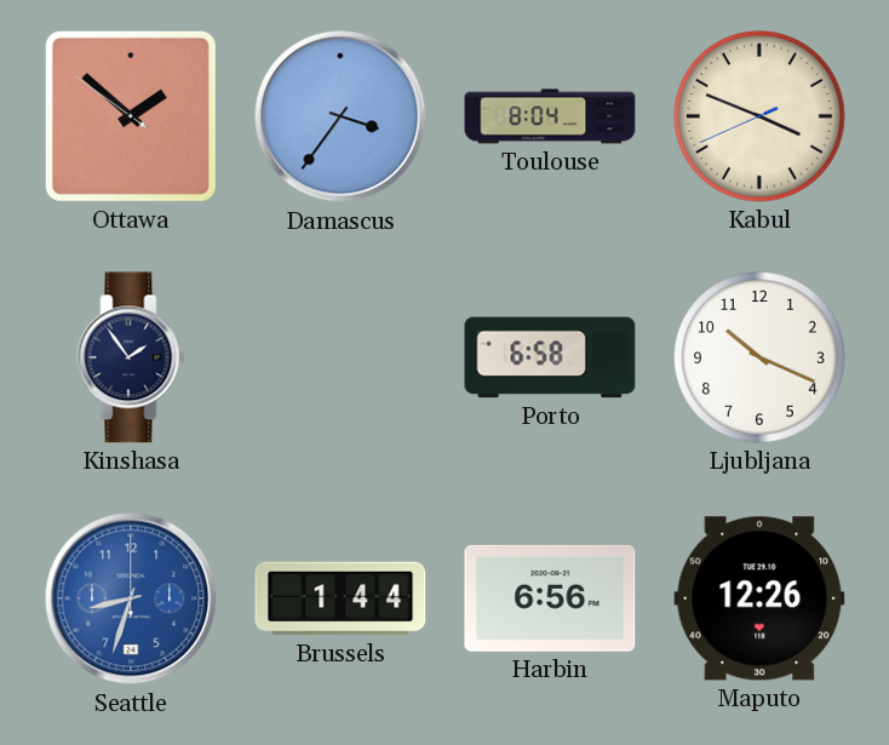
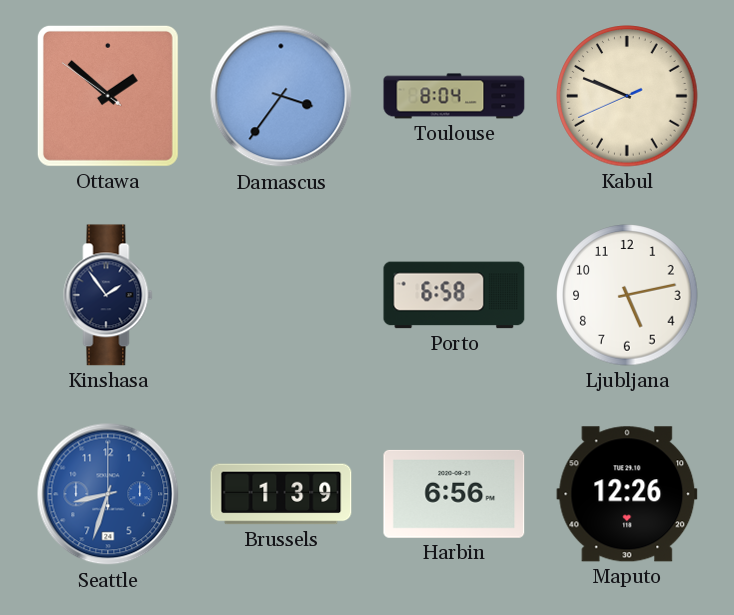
Kabul: 3:48 -> 9:48 (627, 96)
Ljubljana: 10:19 -> 5:13 (627, 295)
Brussels: 1:44 -> 1:39 (281, 494)
